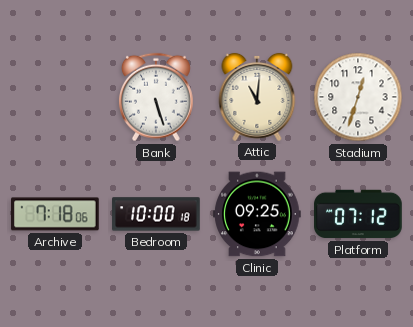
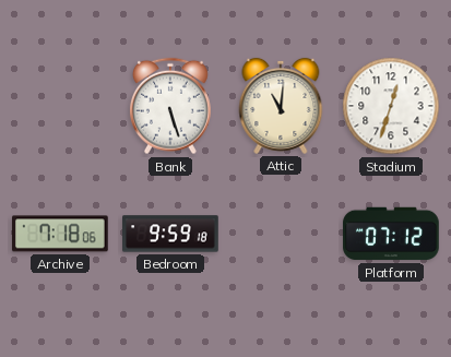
Bedroom: 10:00 -> 9:59 (170, 234)
Clinic: 09:25 -> none (257, 214)
